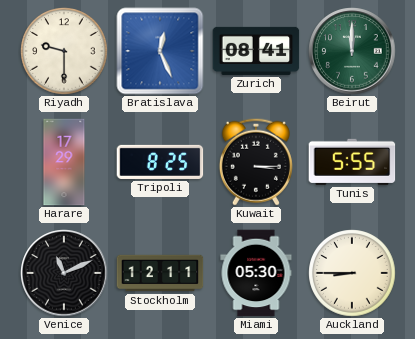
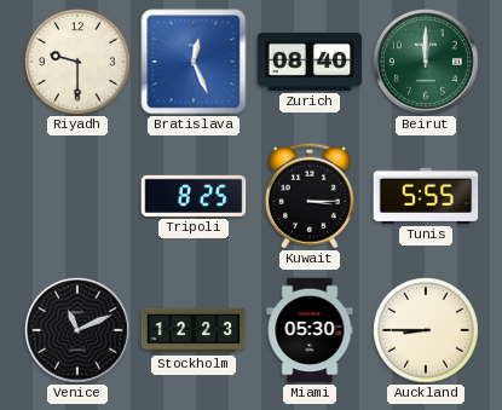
Zurich: 08:41 -> 08:40 (310, 62)
Harare: 17:29 -> none (64, 162)
Stockholm: 12:11 -> 12:23 (194, 330)
